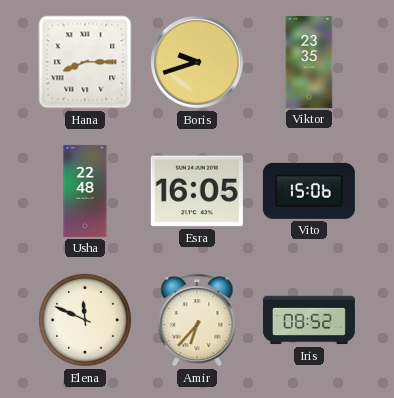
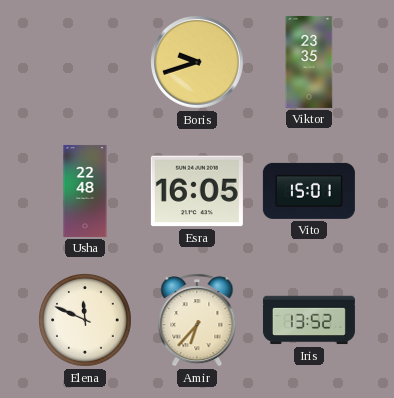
Hana: 8:15 -> none (85, 62)
Vito: 15:06 -> 15:01 (309, 191)
Iris: 08:52 -> 13:52 (309, 320)
